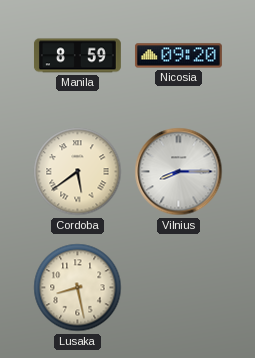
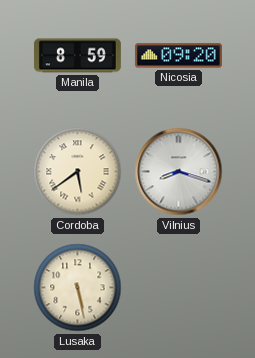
Vilnius: 8:15 -> 8:18 (179, 172)
Lusaka: 8:28 -> 5:28 (78, 288)
